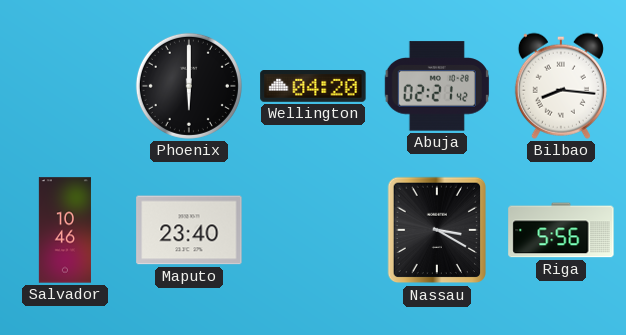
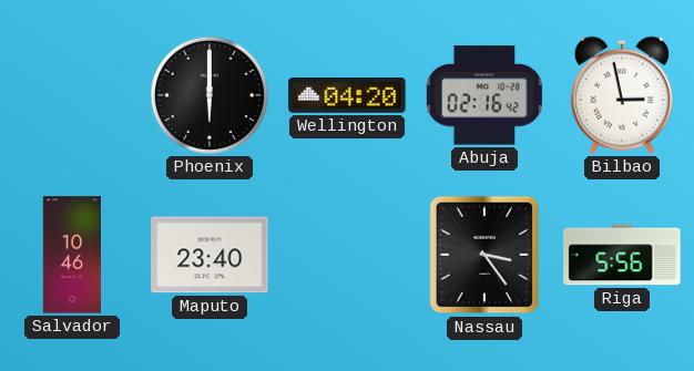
Abuja: 02:21 -> 02:16 (483, 95)
Bilbao: 8:16 -> 2:58 (622, 95)
Nassau: 3:20 -> 3:24 (484, 255)
